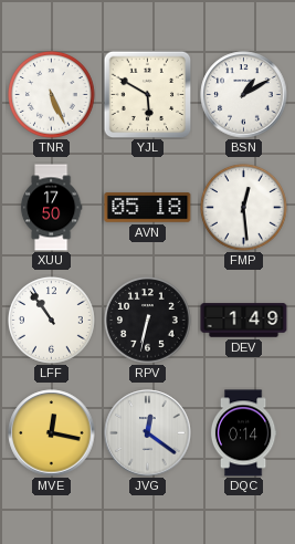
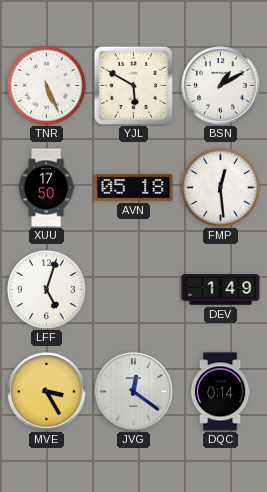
LFF: 10:54 -> 5:03 (47, 290)
RPV: 6:32 -> none (148, 321)
MVE: 12:17 -> 3:25 (47, 392)
